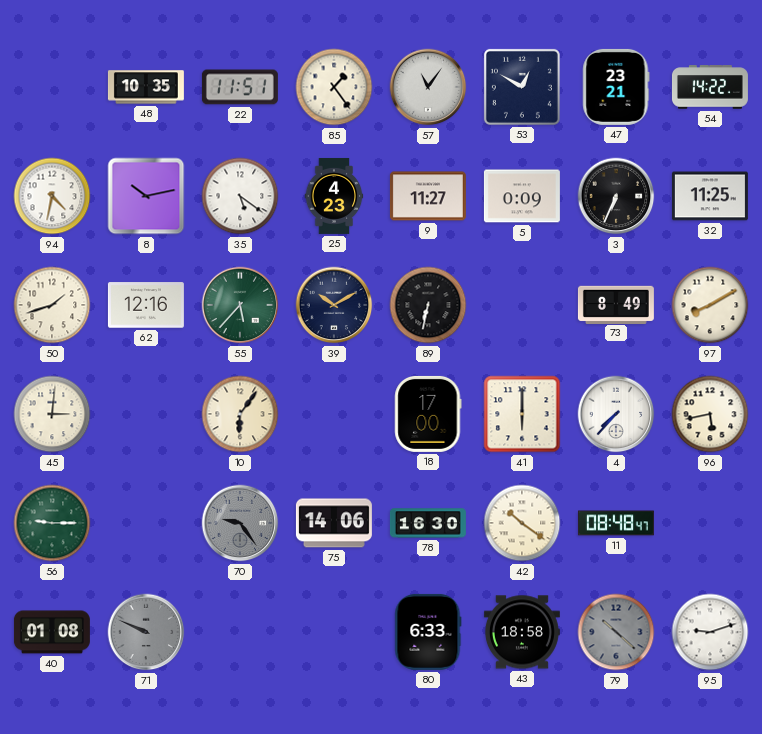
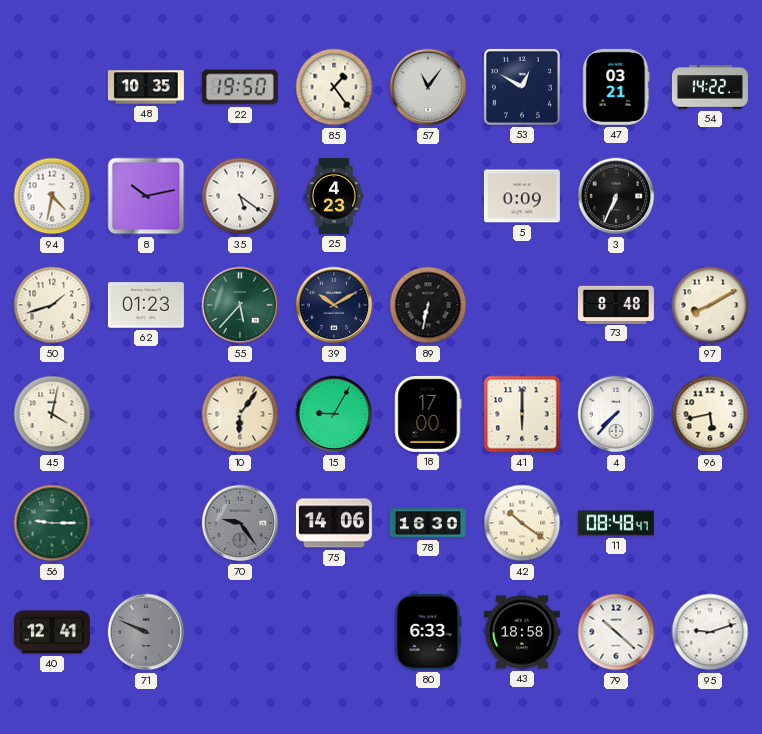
22: 11:51 -> 19:50 (240, 87)
47: 23:21 -> 03:21 (616, 87)
9: 11:27 -> none (428, 196)
32: 11:25 -> none (710, 196)
62: 12:16 -> 01:23 (146, 305)
73: 8:49 -> 8:48 (616, 304)
45: 3:01 -> 4:02 (52, 414)
15: none -> 9:05 (334, 414)
40: 01:08 -> 12:41 (52, 632)
79 dial: grey -> white (616, 632)
